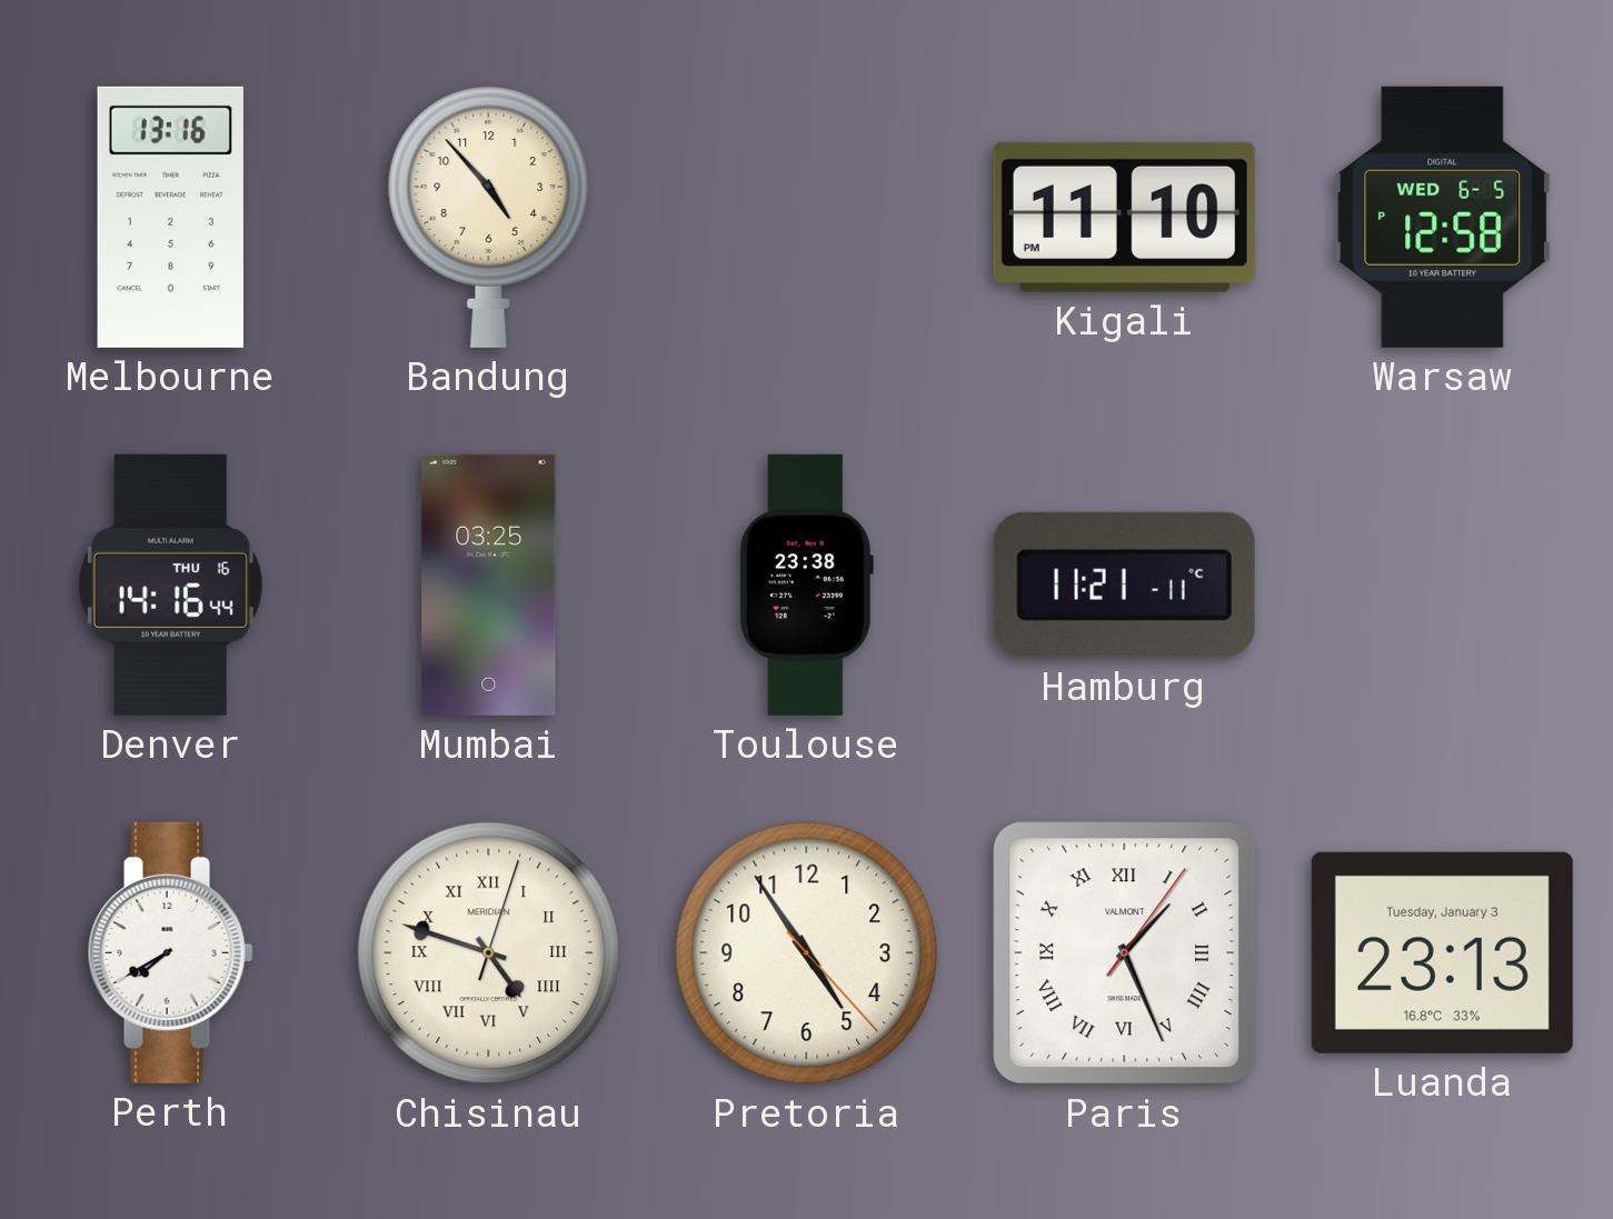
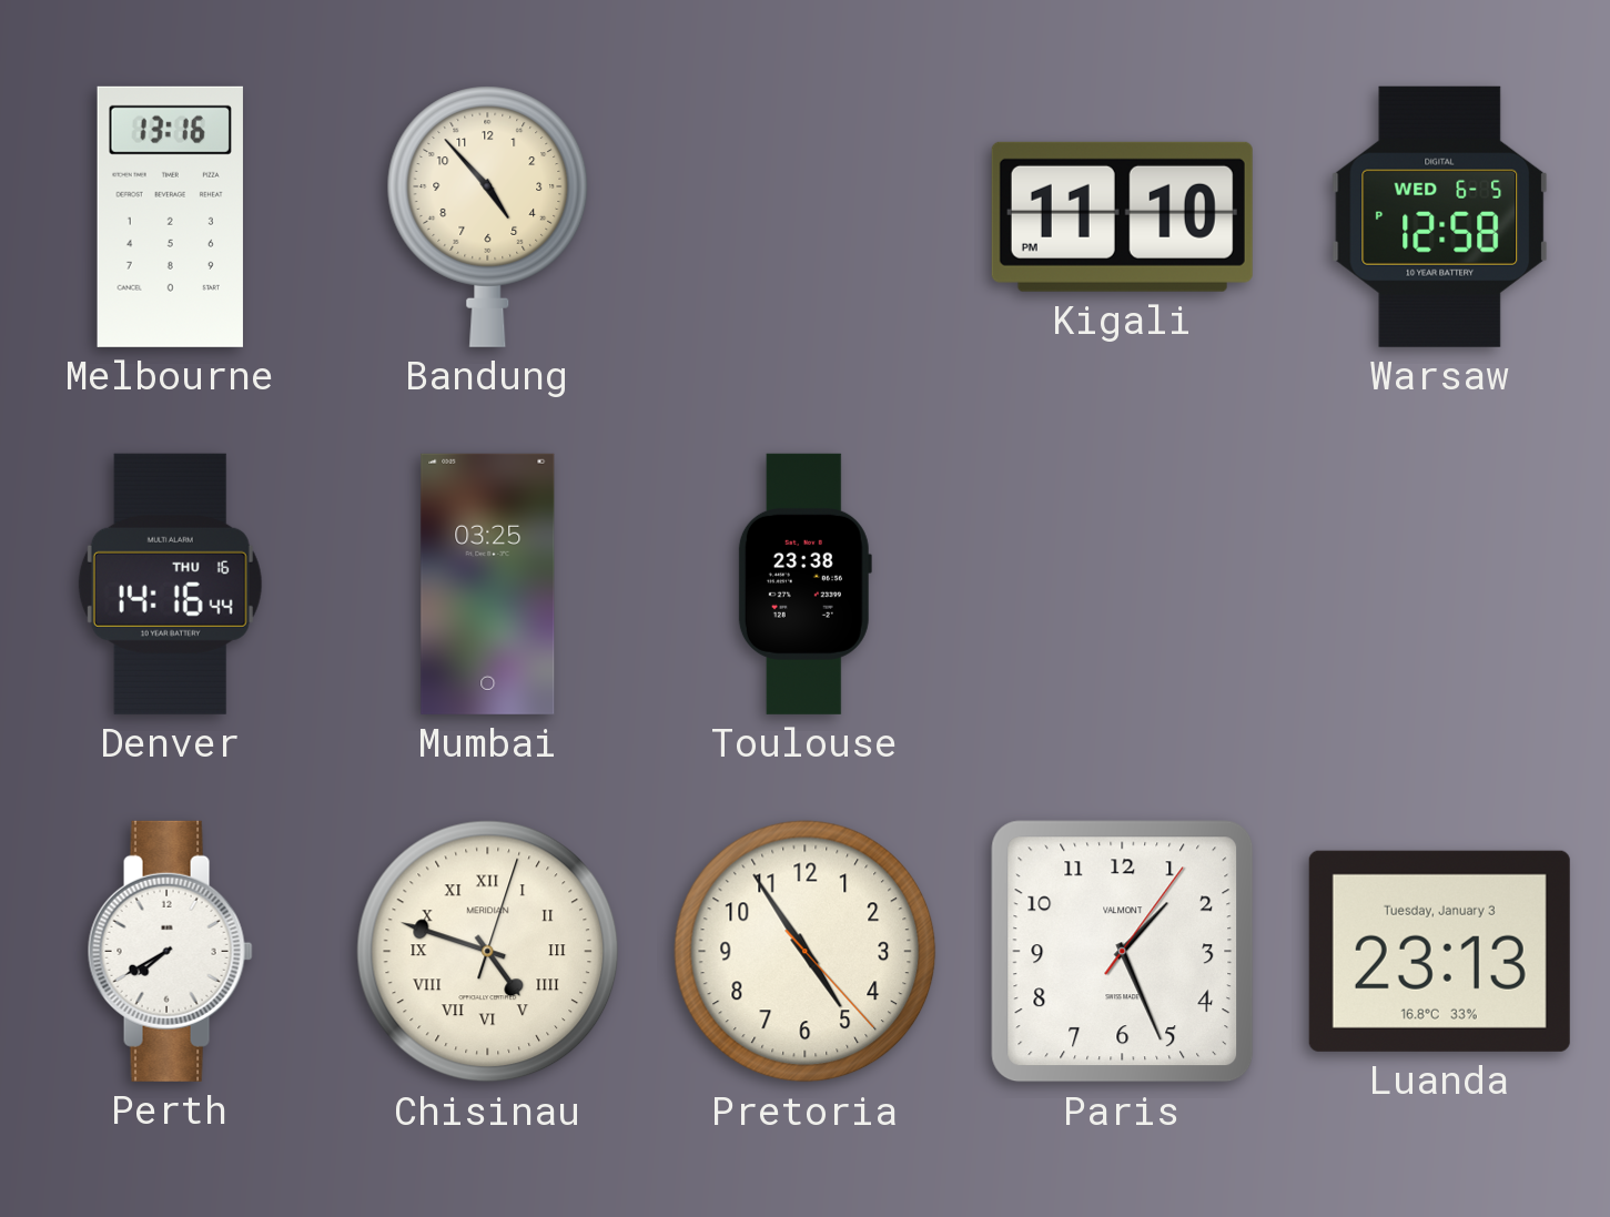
Hamburg: 11:21 -> none (1124, 584)
Paris numerals: Roman -> Arabic (1123, 952)
